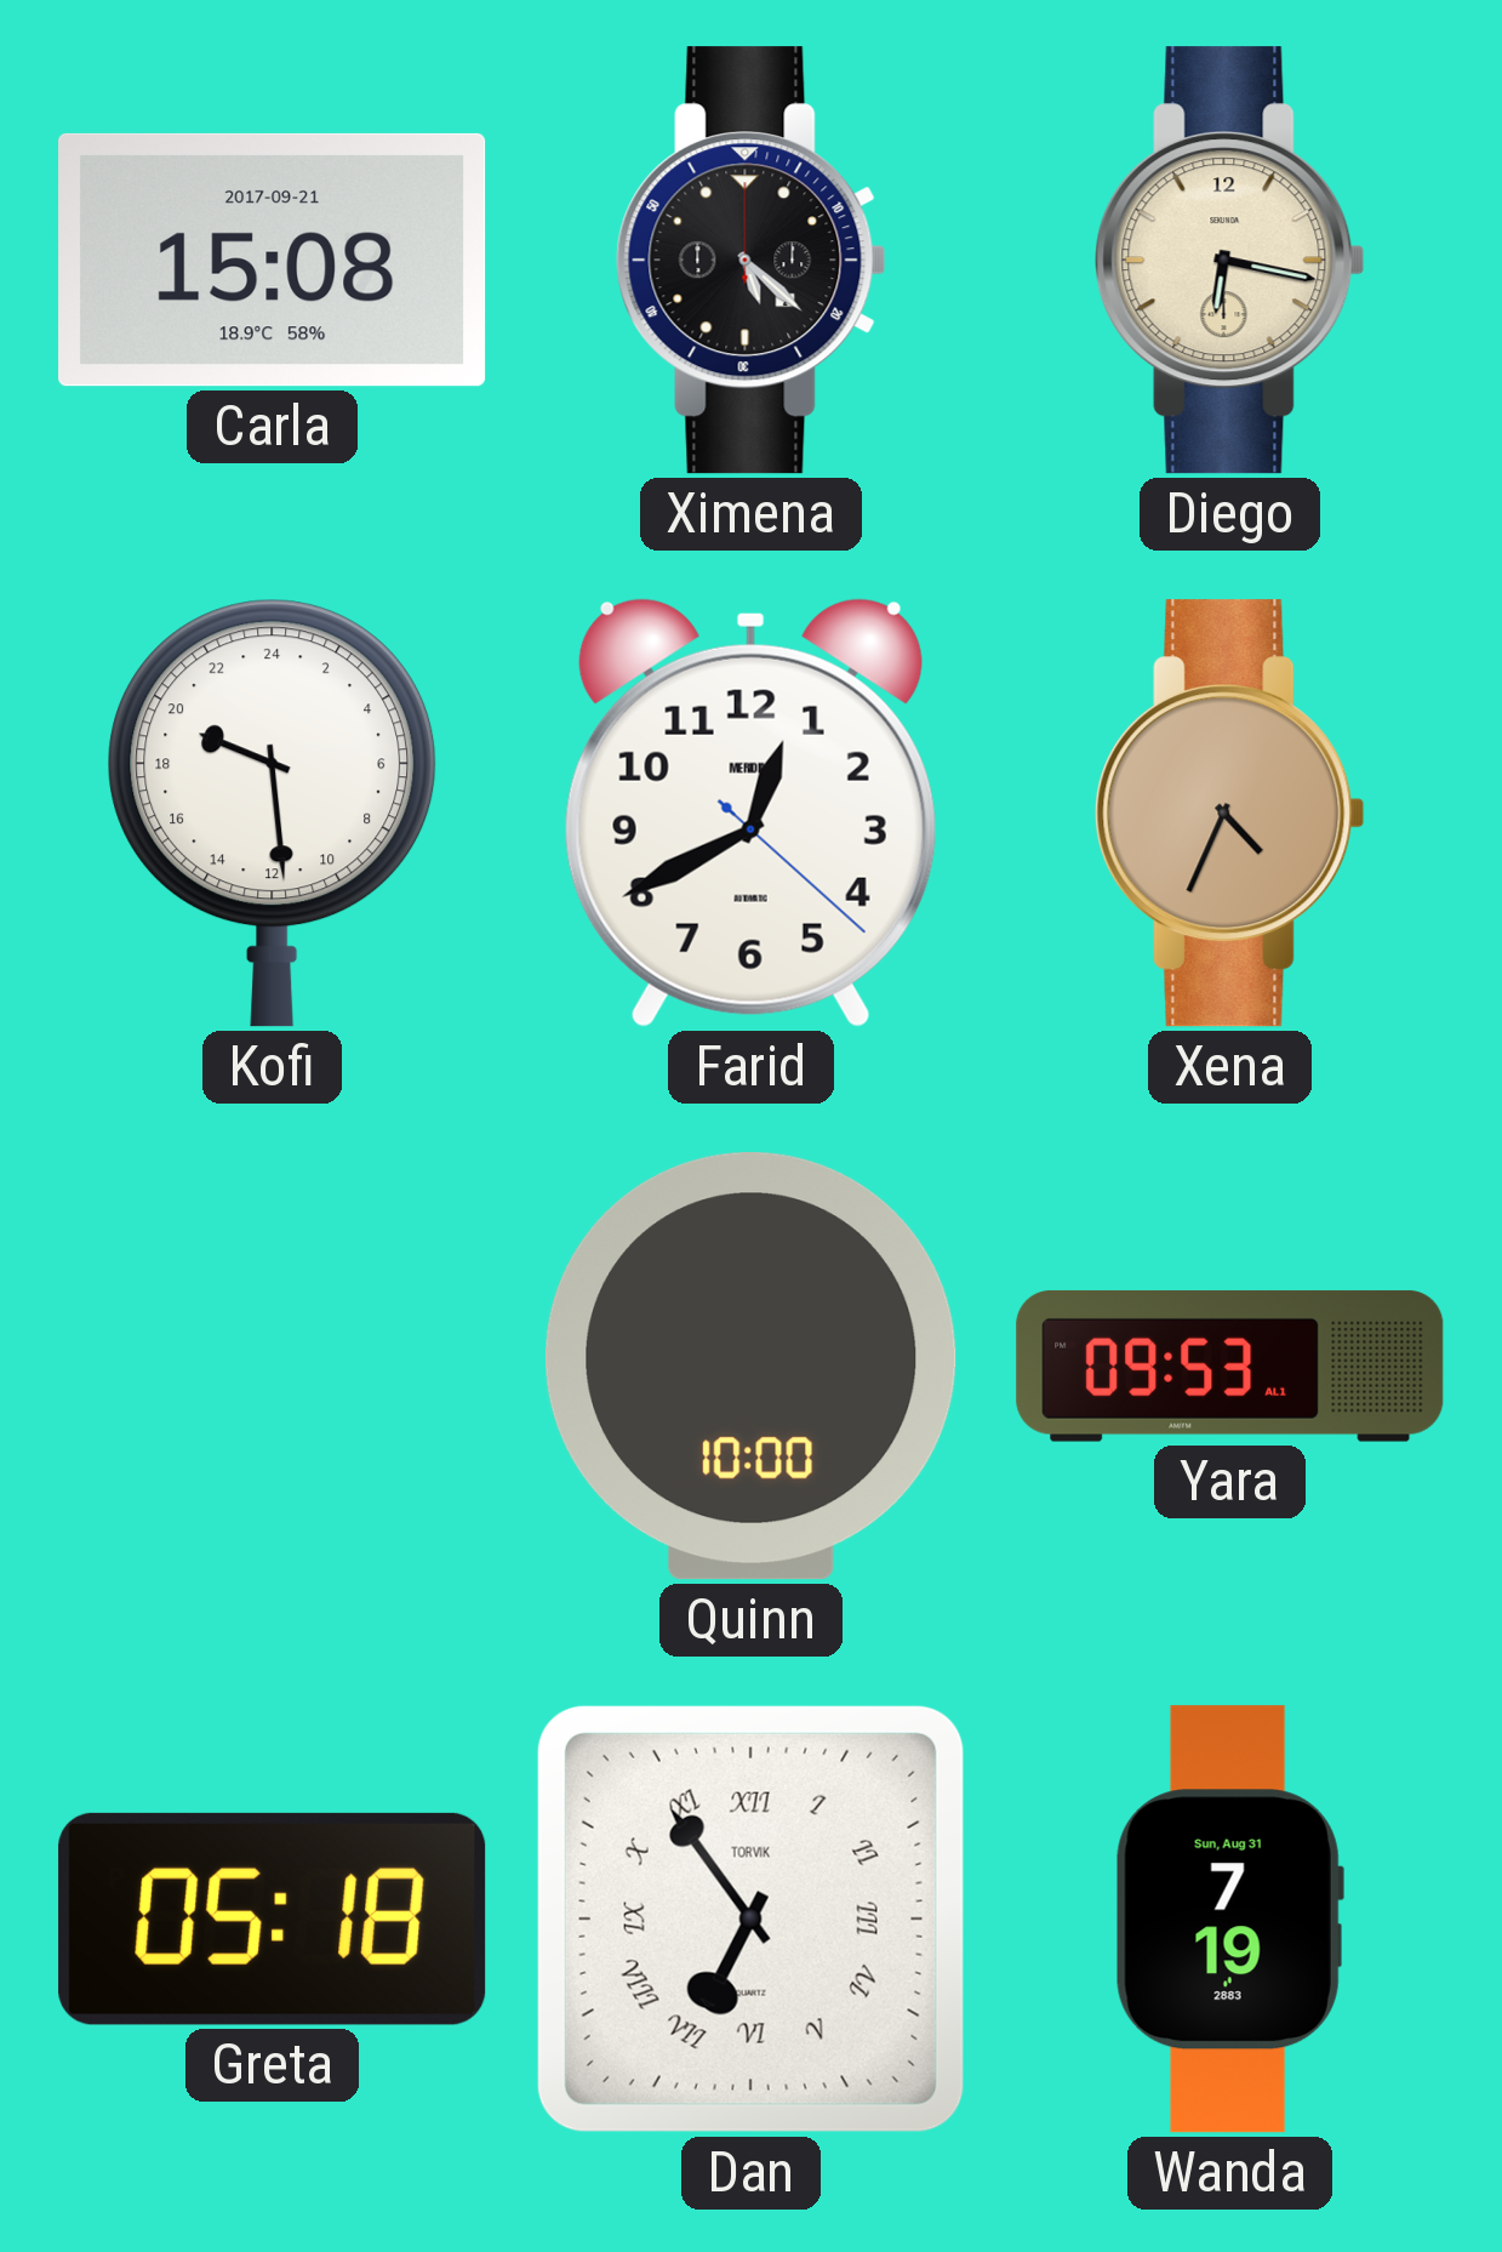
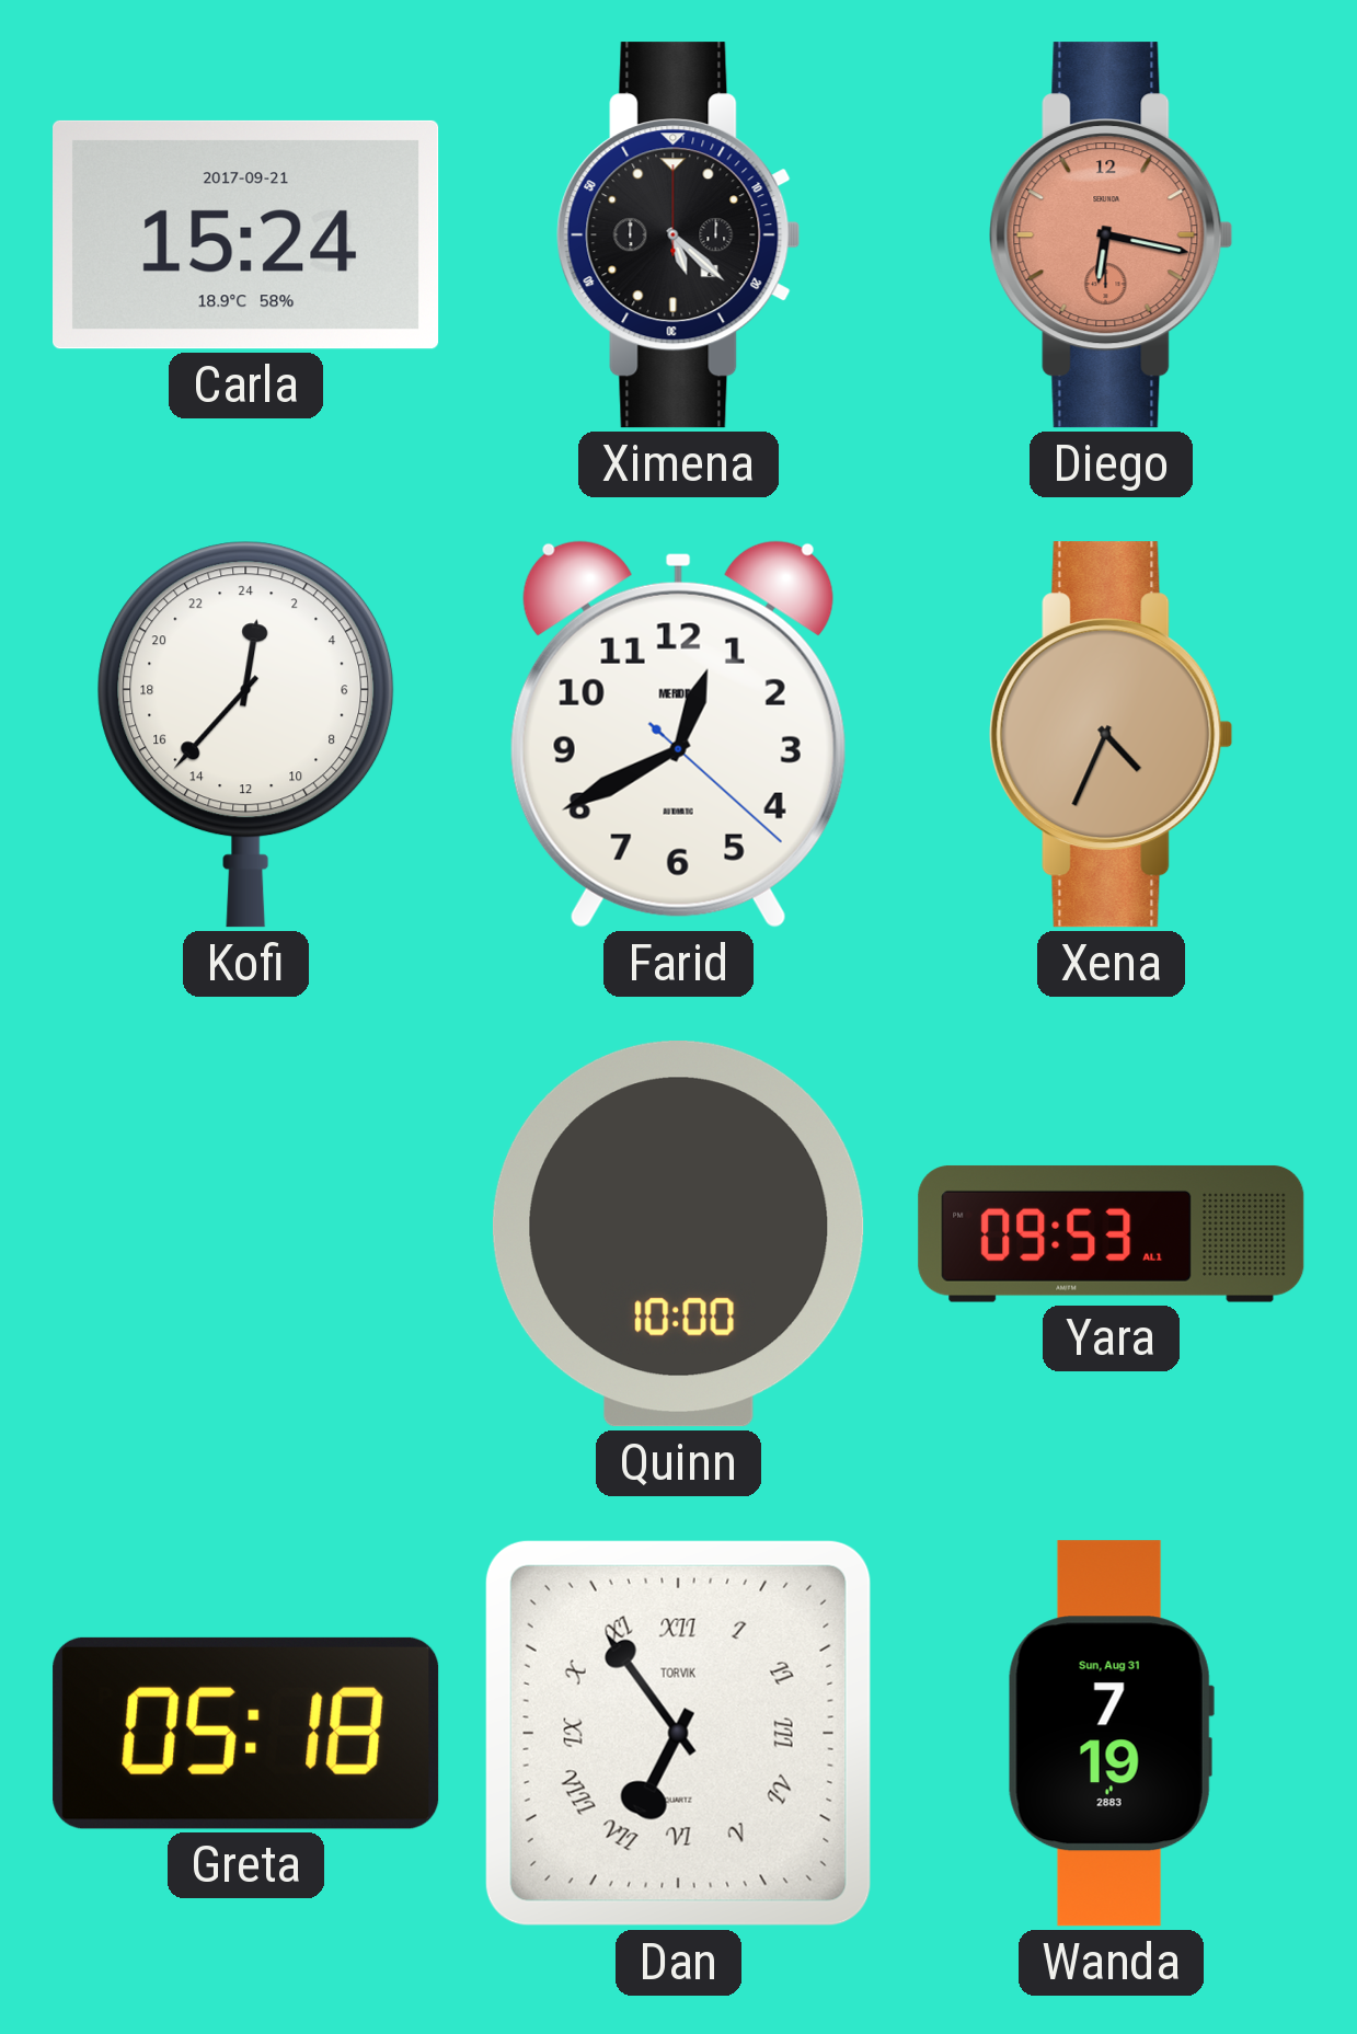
Carla: 15:08 -> 15:24 (246, 234)
Diego dial: cream -> salmon (1112, 235)
Kofi: 19:29 -> 0:37 (246, 734)
